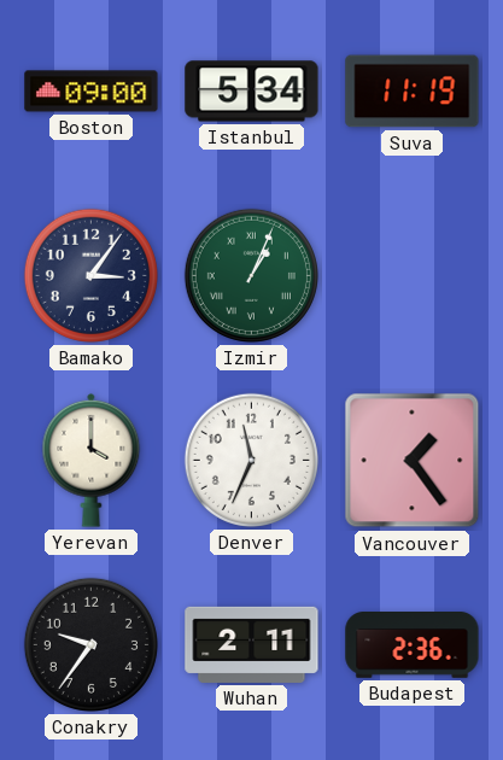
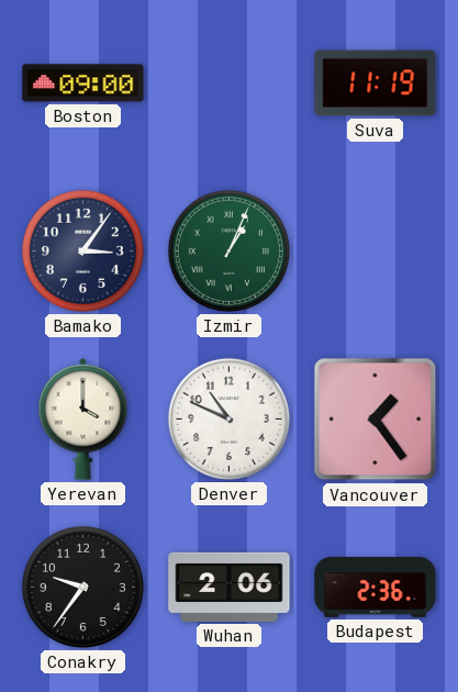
Istanbul: 5:34 -> none (252, 92)
Denver: 11:34 -> 10:49 (228, 418)
Wuhan: 2:11 -> 2:06 (230, 587)
